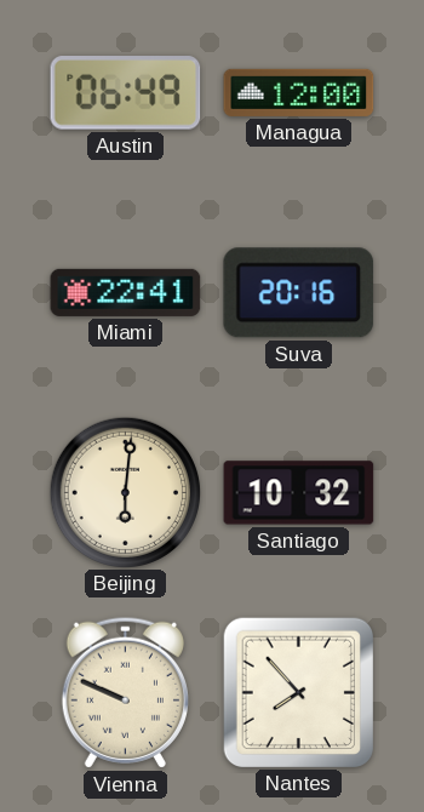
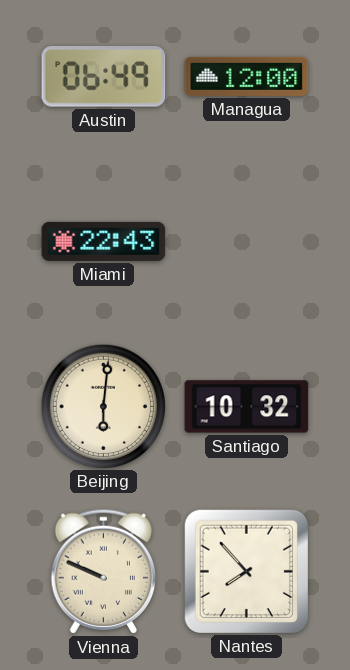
Miami: 22:41 -> 22:43 (104, 241)
Suva: 20:16 -> none (299, 293)
